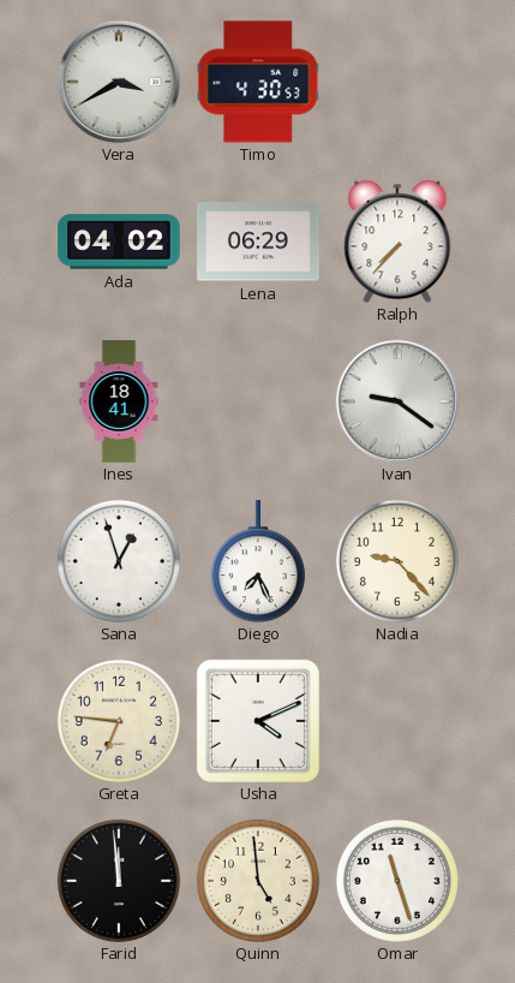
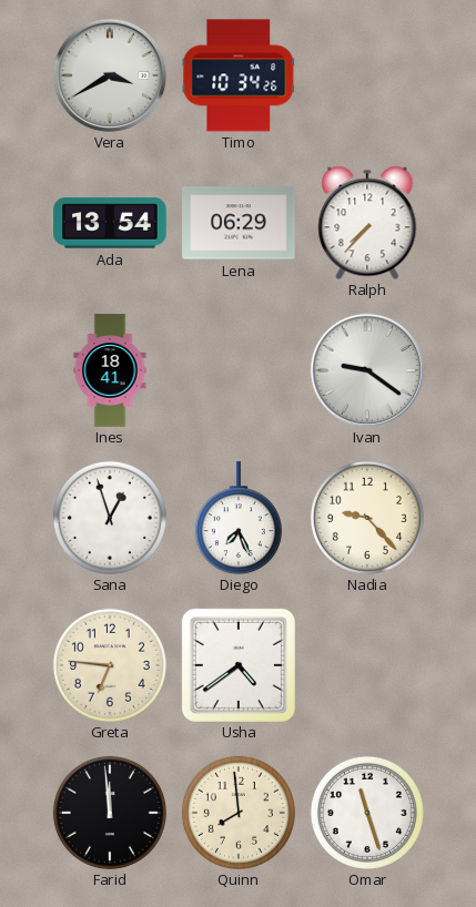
Timo: 4:30 -> 10:34 (239, 75)
Ada: 04:02 -> 13:54 (110, 223)
Usha: 4:11 -> 4:39 (239, 665)
Quinn: 4:59 -> 7:59 (239, 813)
